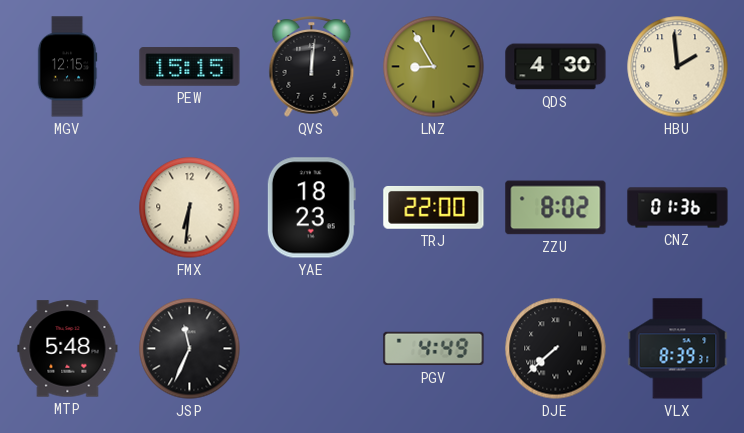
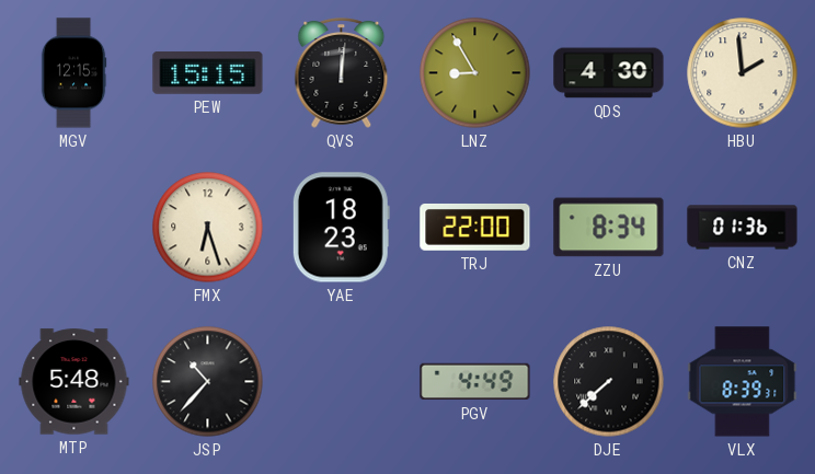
FMX: 6:31 -> 6:27 (208, 228)
ZZU: 8:02 -> 8:34 (609, 228)
JSP: 11:34 -> 10:37 (208, 382)
